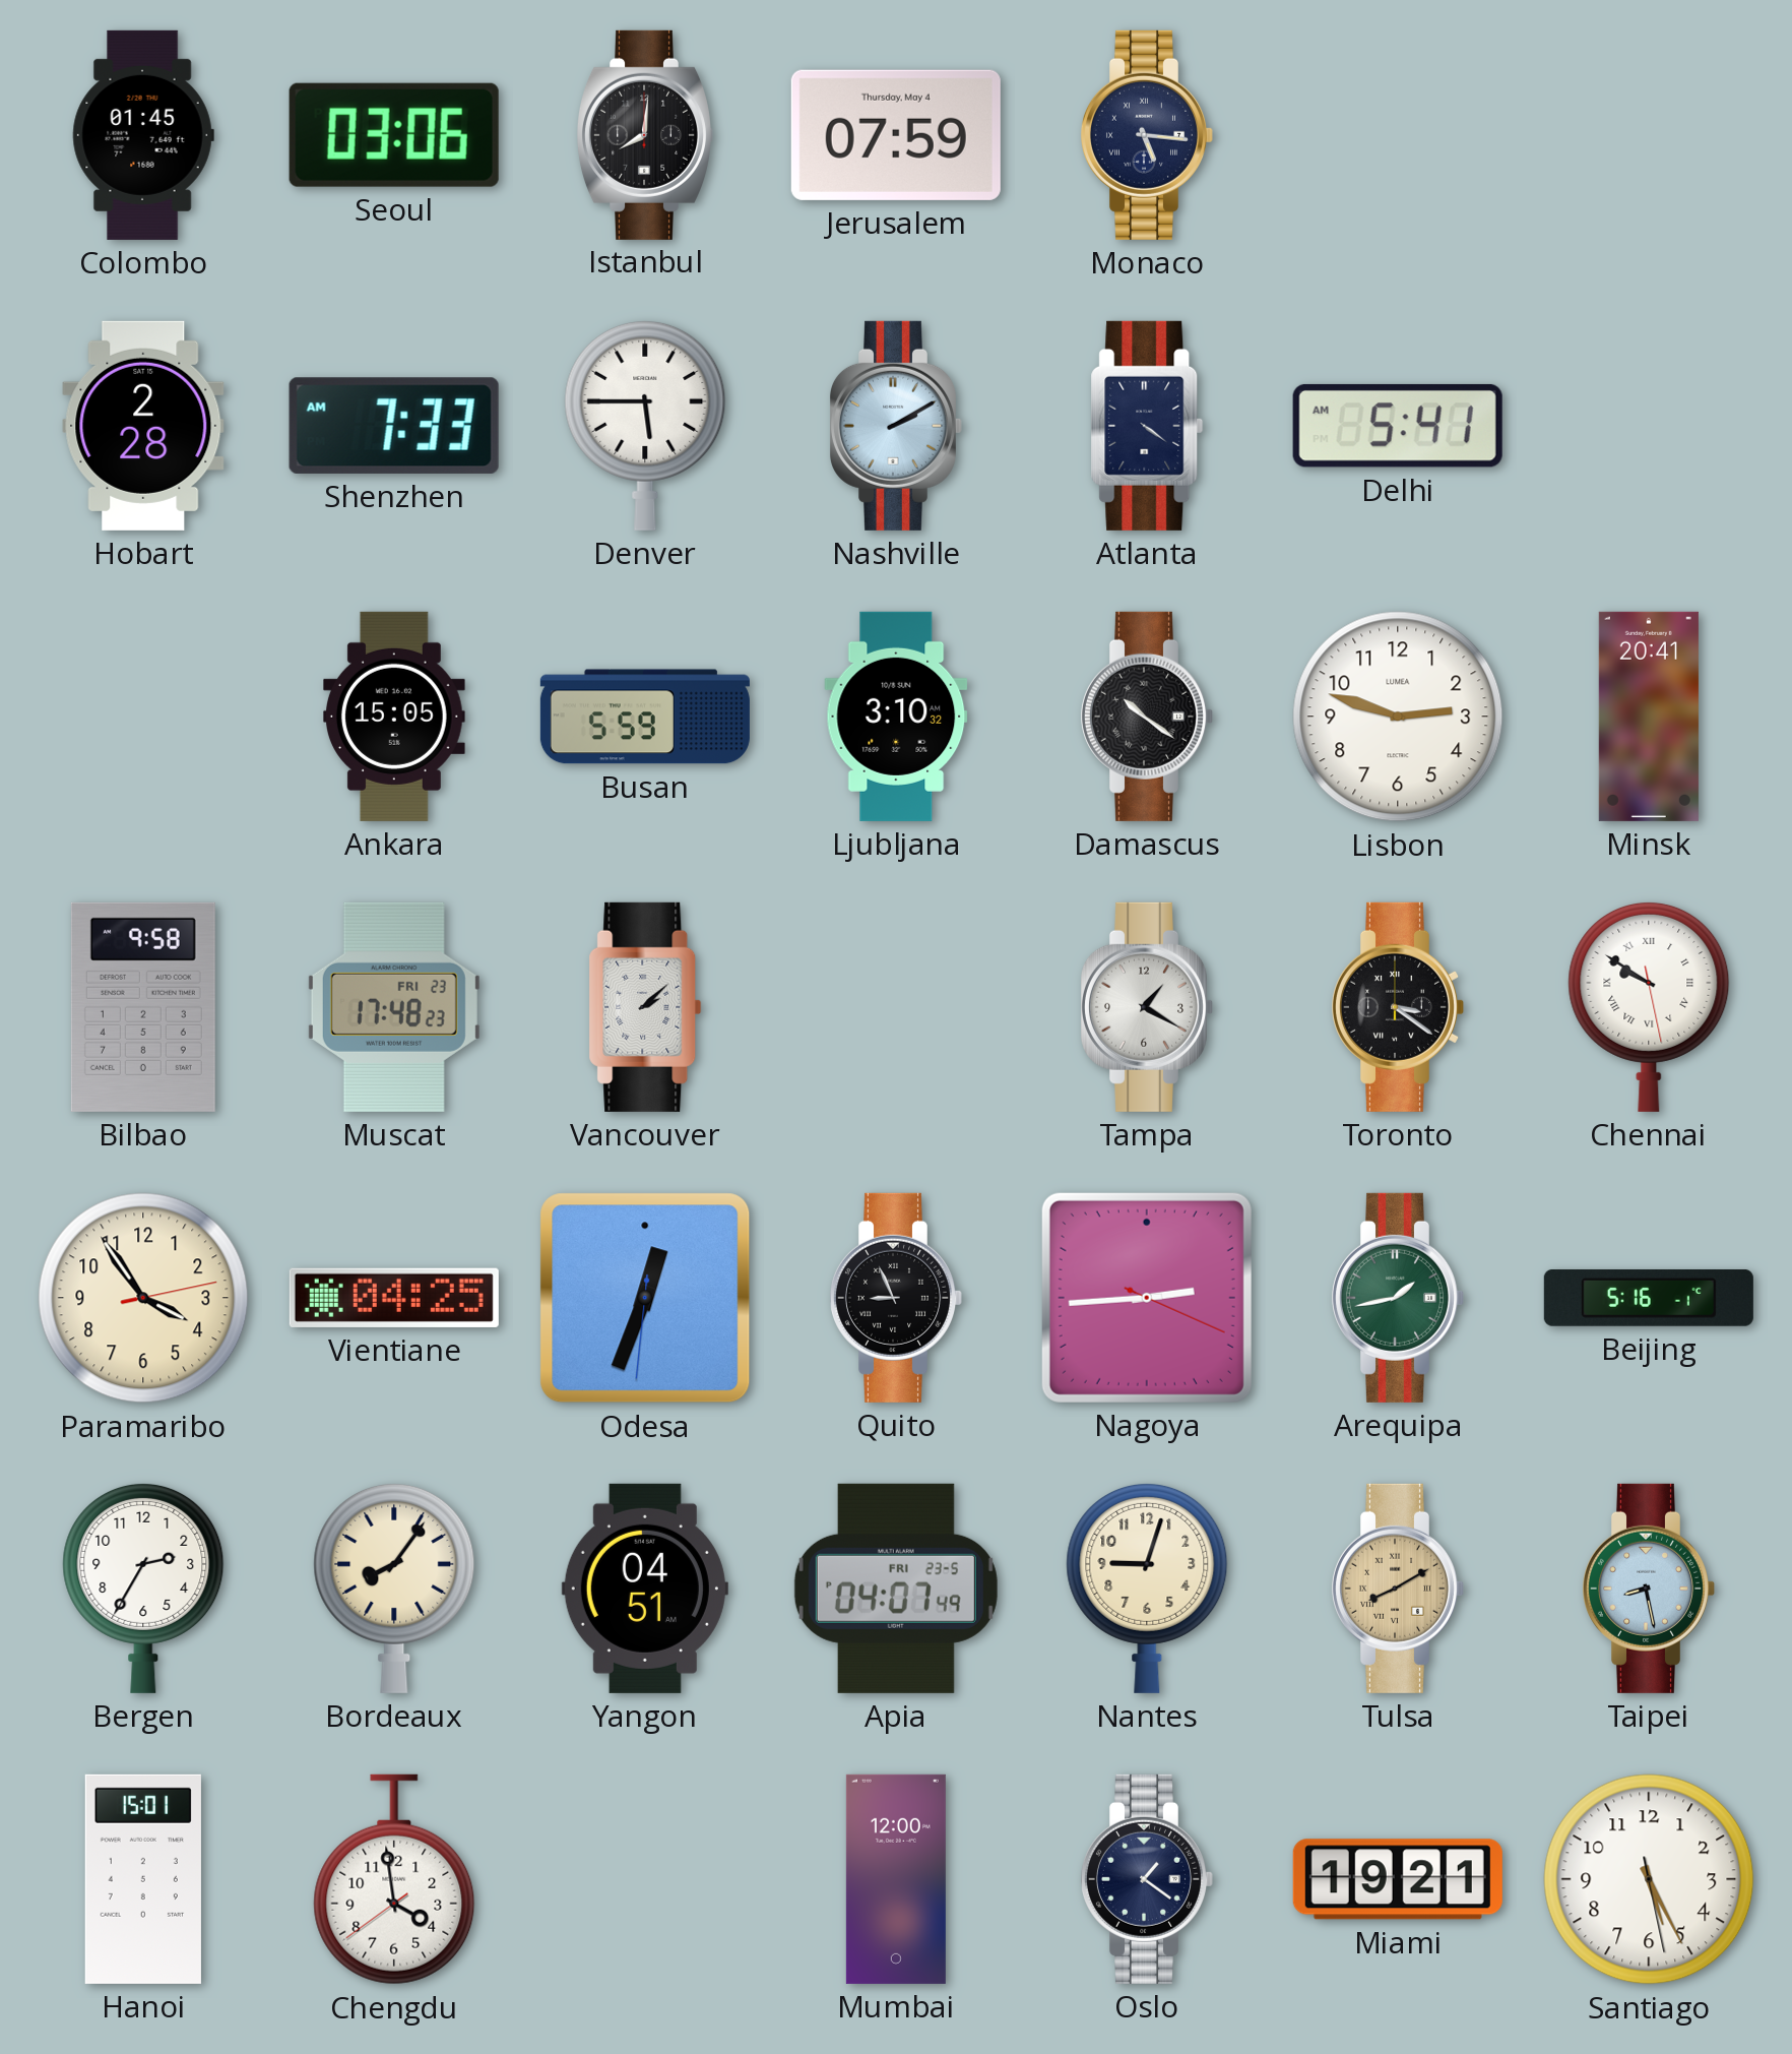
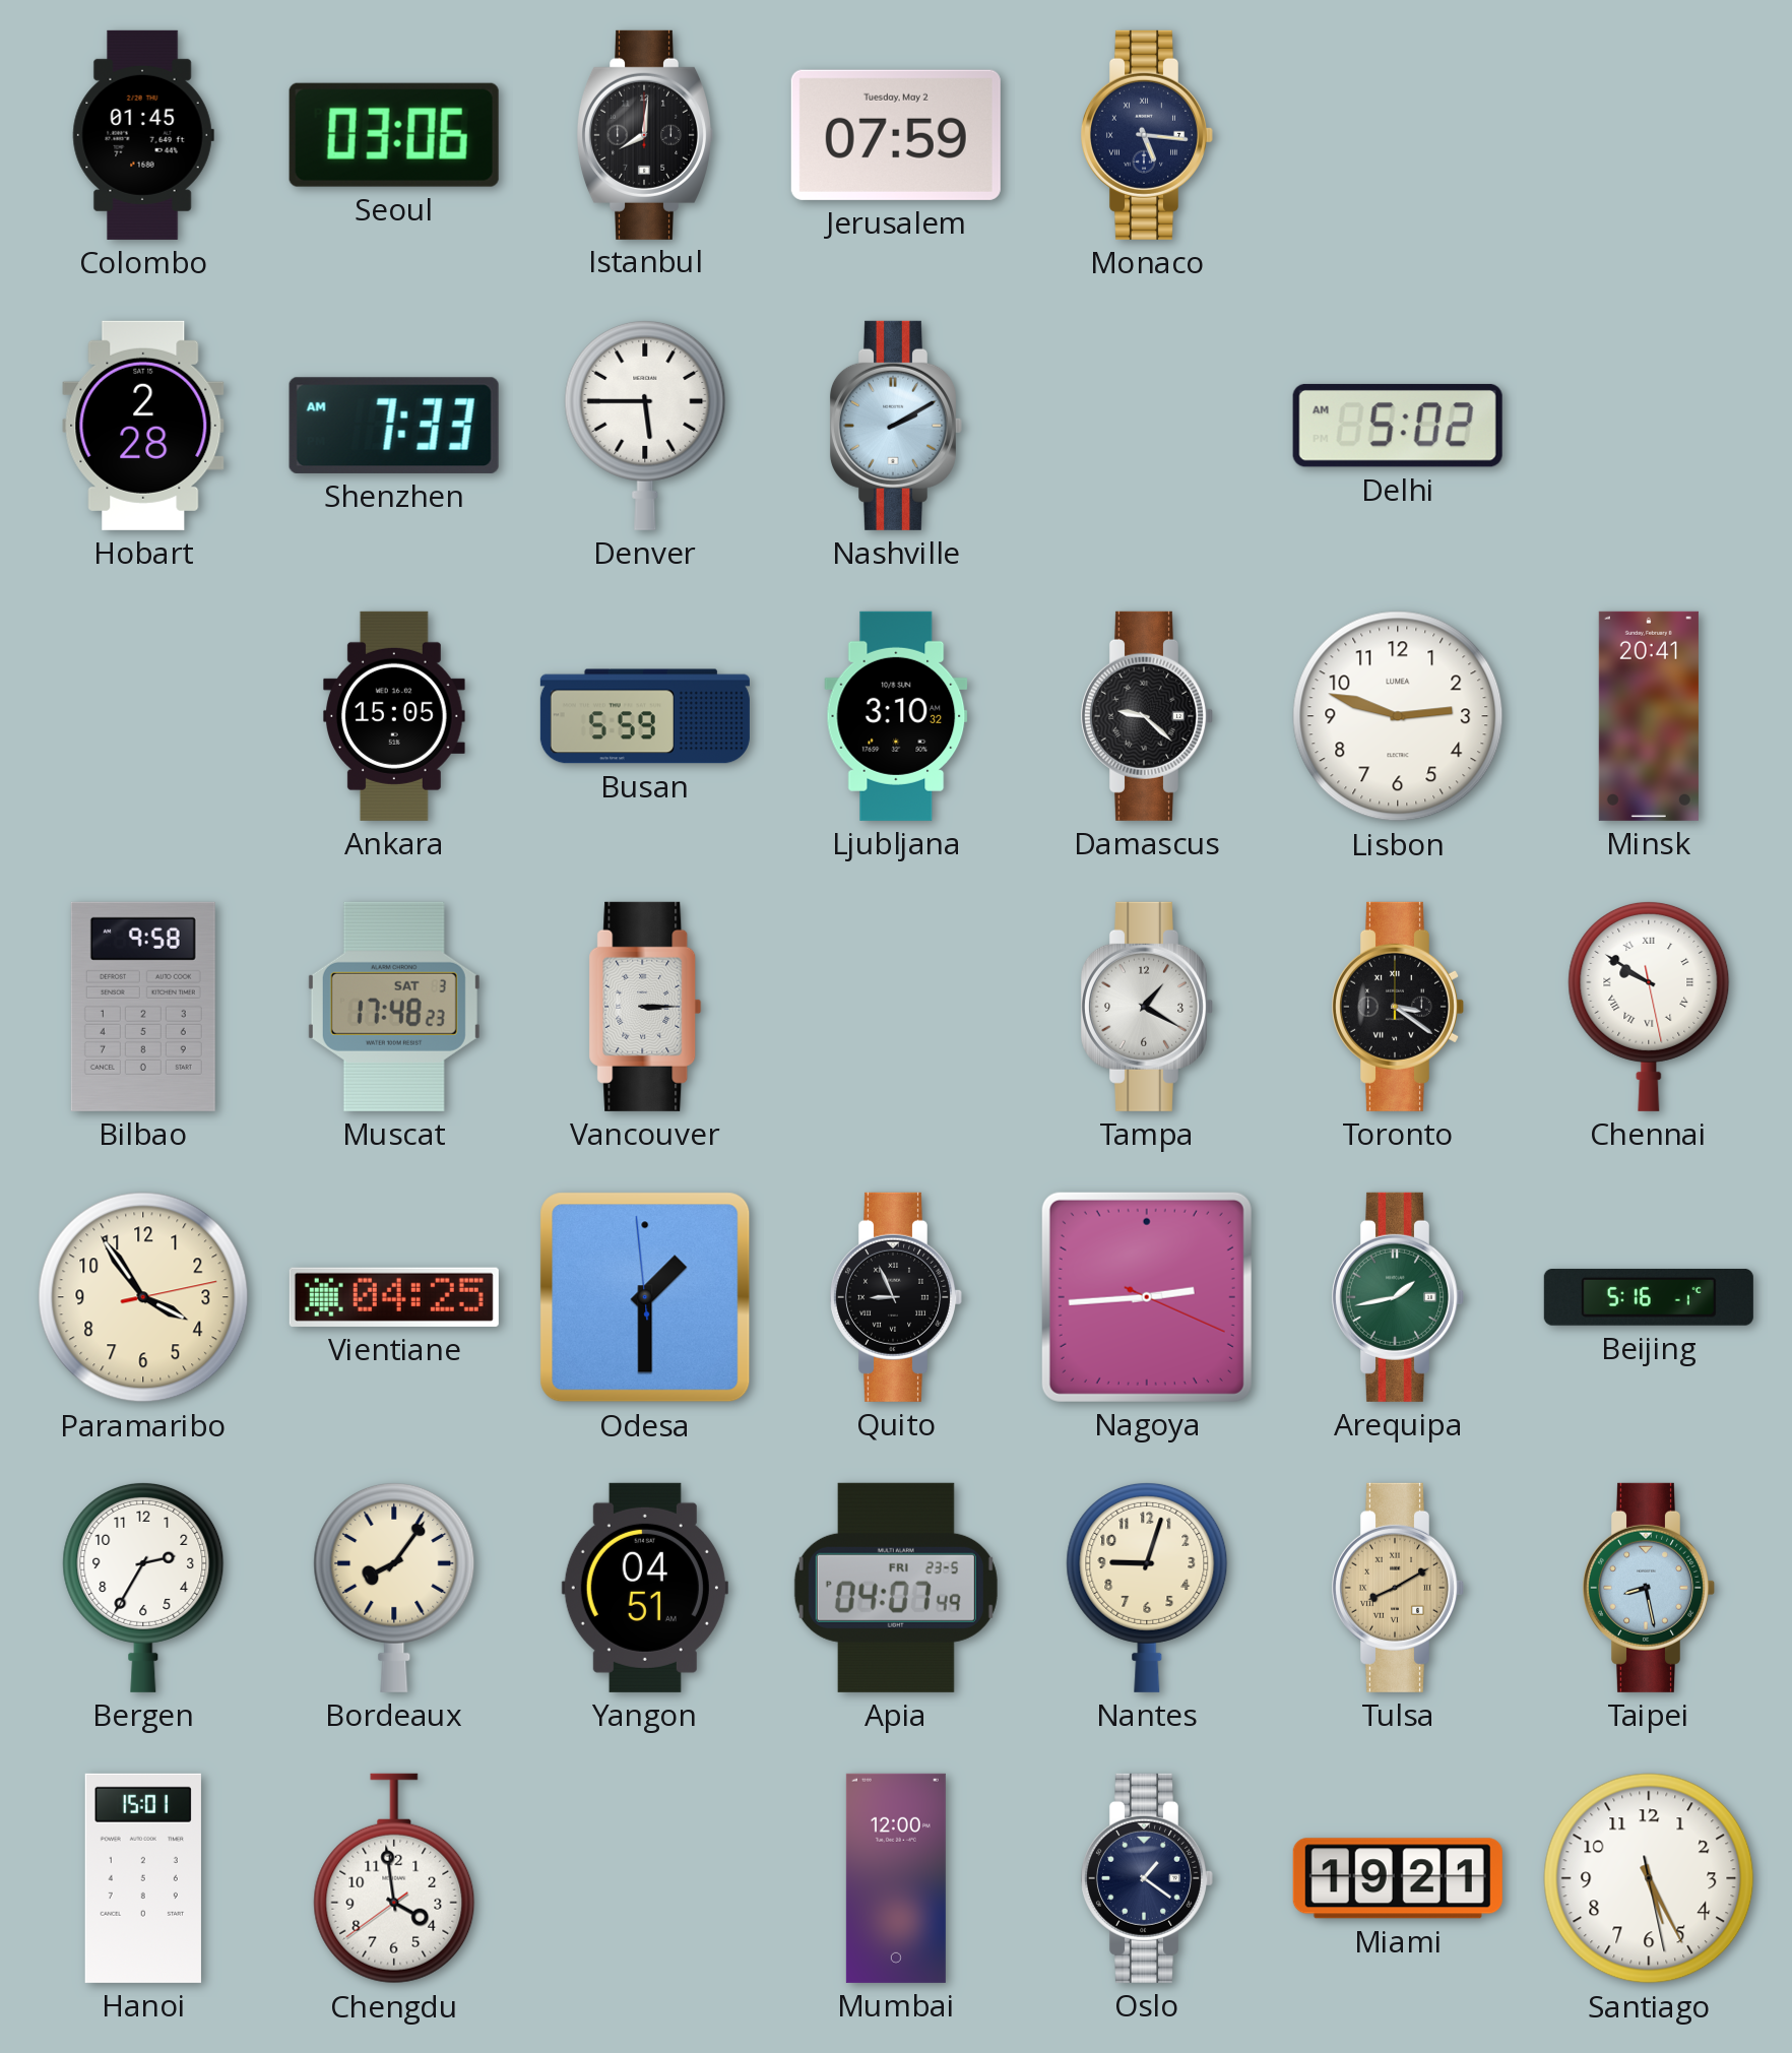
Jerusalem date: Thursday, May 4 -> Tuesday, May 2 (896, 135)
Atlanta: 4:21 -> none (1147, 426)
Delhi: 5:41 -> 5:02 (1398, 426)
Damascus: 10:21 -> 9:22 (1146, 716)
Muscat date: FRI 23 -> SAT 3 (394, 1007)
Vancouver: 2:08 -> 3:15 (645, 1007)
Odesa: 12:33 -> 1:29 (645, 1297)
